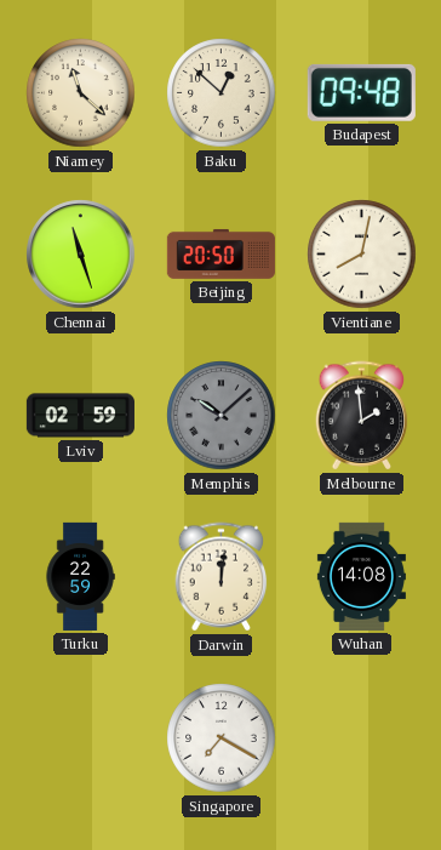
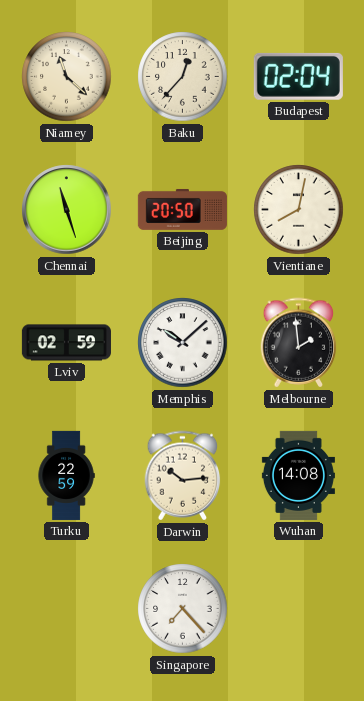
Baku: 12:52 -> 12:37 (183, 77)
Budapest: 09:48 -> 02:04 (298, 76)
Memphis dial: grey -> white (183, 343)
Darwin: 12:01 -> 10:14 (183, 476)
Singapore: 7:20 -> 7:23 (183, 609)
